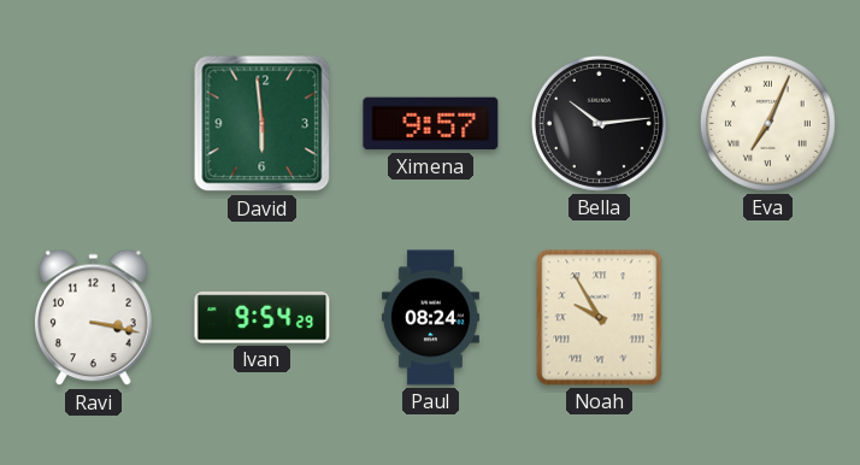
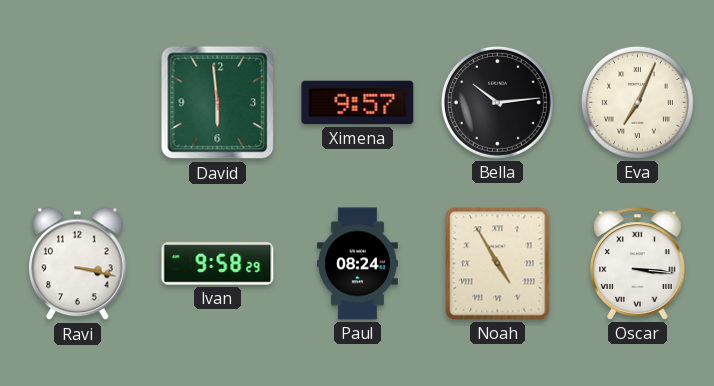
Ivan: 9:54 -> 9:58 (218, 264)
Noah: 9:55 -> 4:55 (498, 264)
Oscar: none -> 3:16 (638, 264)
